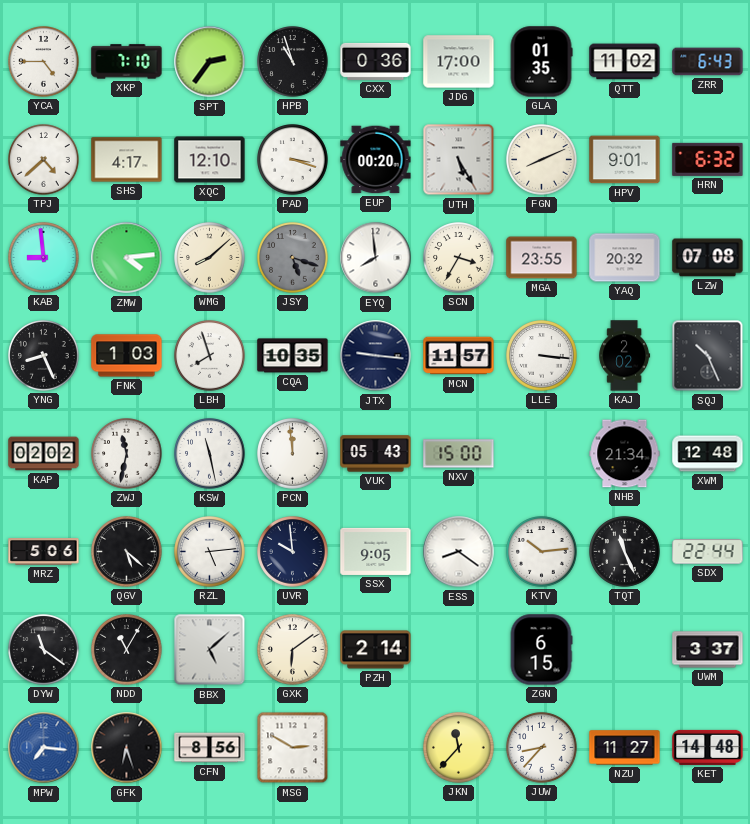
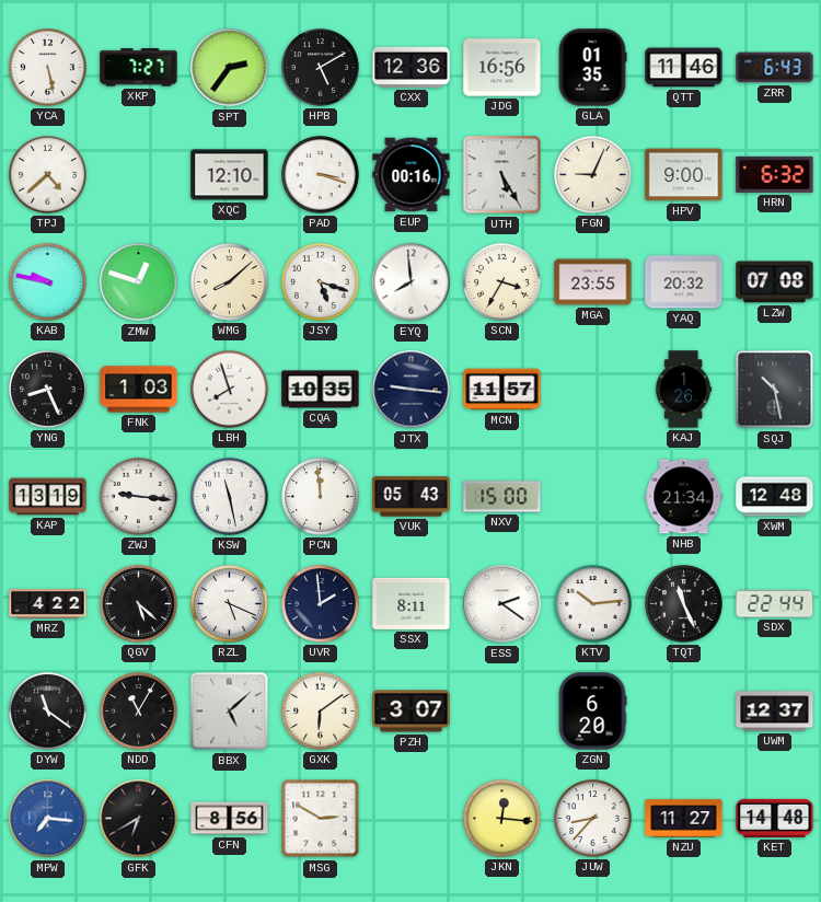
YCA: 4:45 -> 5:28 (48, 68)
XKP: 7:10 -> 7:27 (139, 68)
HPB: 10:57 -> 5:10 (321, 68)
CXX: 0:36 -> 12:36 (412, 67)
JDG: 17:00 -> 16:56 (502, 68)
QTT: 11:02 -> 11:46 (684, 68)
SHS: 4:17 -> none (127, 160)
EUP: 00:20 -> 00:16 (412, 175)
FGN: 8:11 -> 9:04 (593, 175)
HPV: 9:01 -> 9:00 (684, 175)
KAB: 8:59 -> 9:47 (48, 282)
ZMW: 4:14 -> 12:48 (139, 282)
JSY dial: grey -> white (321, 282)
LLE: 3:16 -> none (542, 356)
KAJ: 2:02 -> 1:26 (684, 390)
SQJ: 10:26 -> 10:28 (775, 390)
KAP: 02:02 -> 13:19 (48, 497)
ZWJ: 11:32 -> 9:16 (139, 497)
MRZ: 5:06 -> 4:22 (48, 604)
RZL: 5:14 -> 5:19 (230, 604)
UVR: 9:59 -> 1:59 (321, 604)
SSX: 9:05 -> 8:11 (412, 603)
ESS: 8:21 -> 2:21 (502, 604)
PZH: 2:14 -> 3:07 (412, 712)
ZGN: 6:15 -> 6:20 (592, 712)
UWM: 3:37 -> 12:37 (775, 712)
GFK: 6:27 -> 6:40 (139, 819)
JKN: 11:37 -> 12:16 (502, 819)
